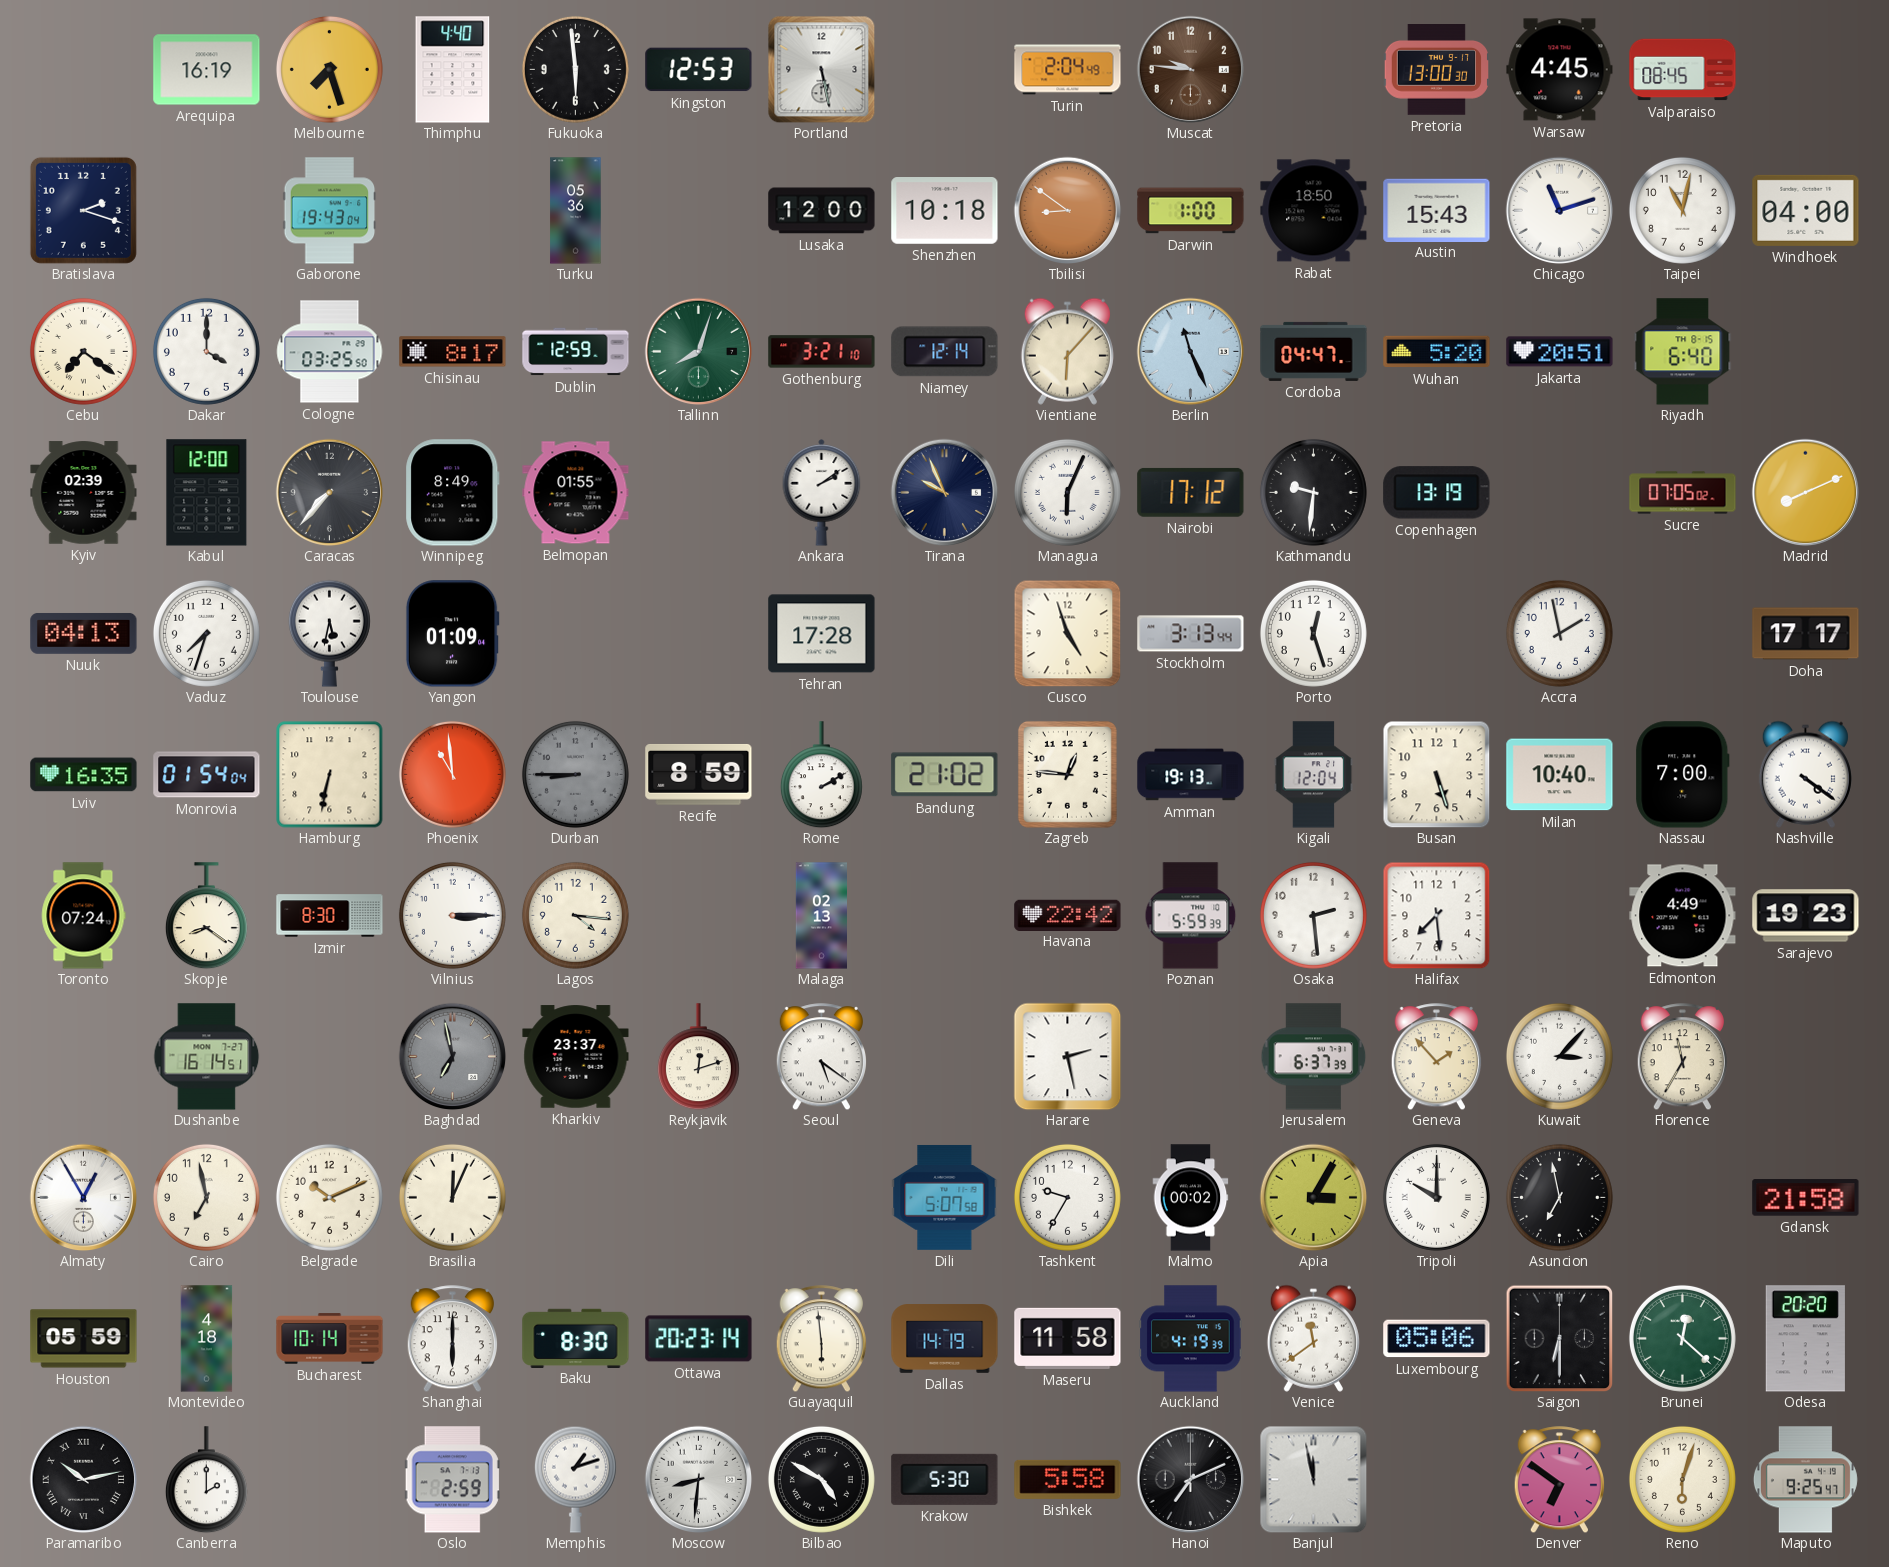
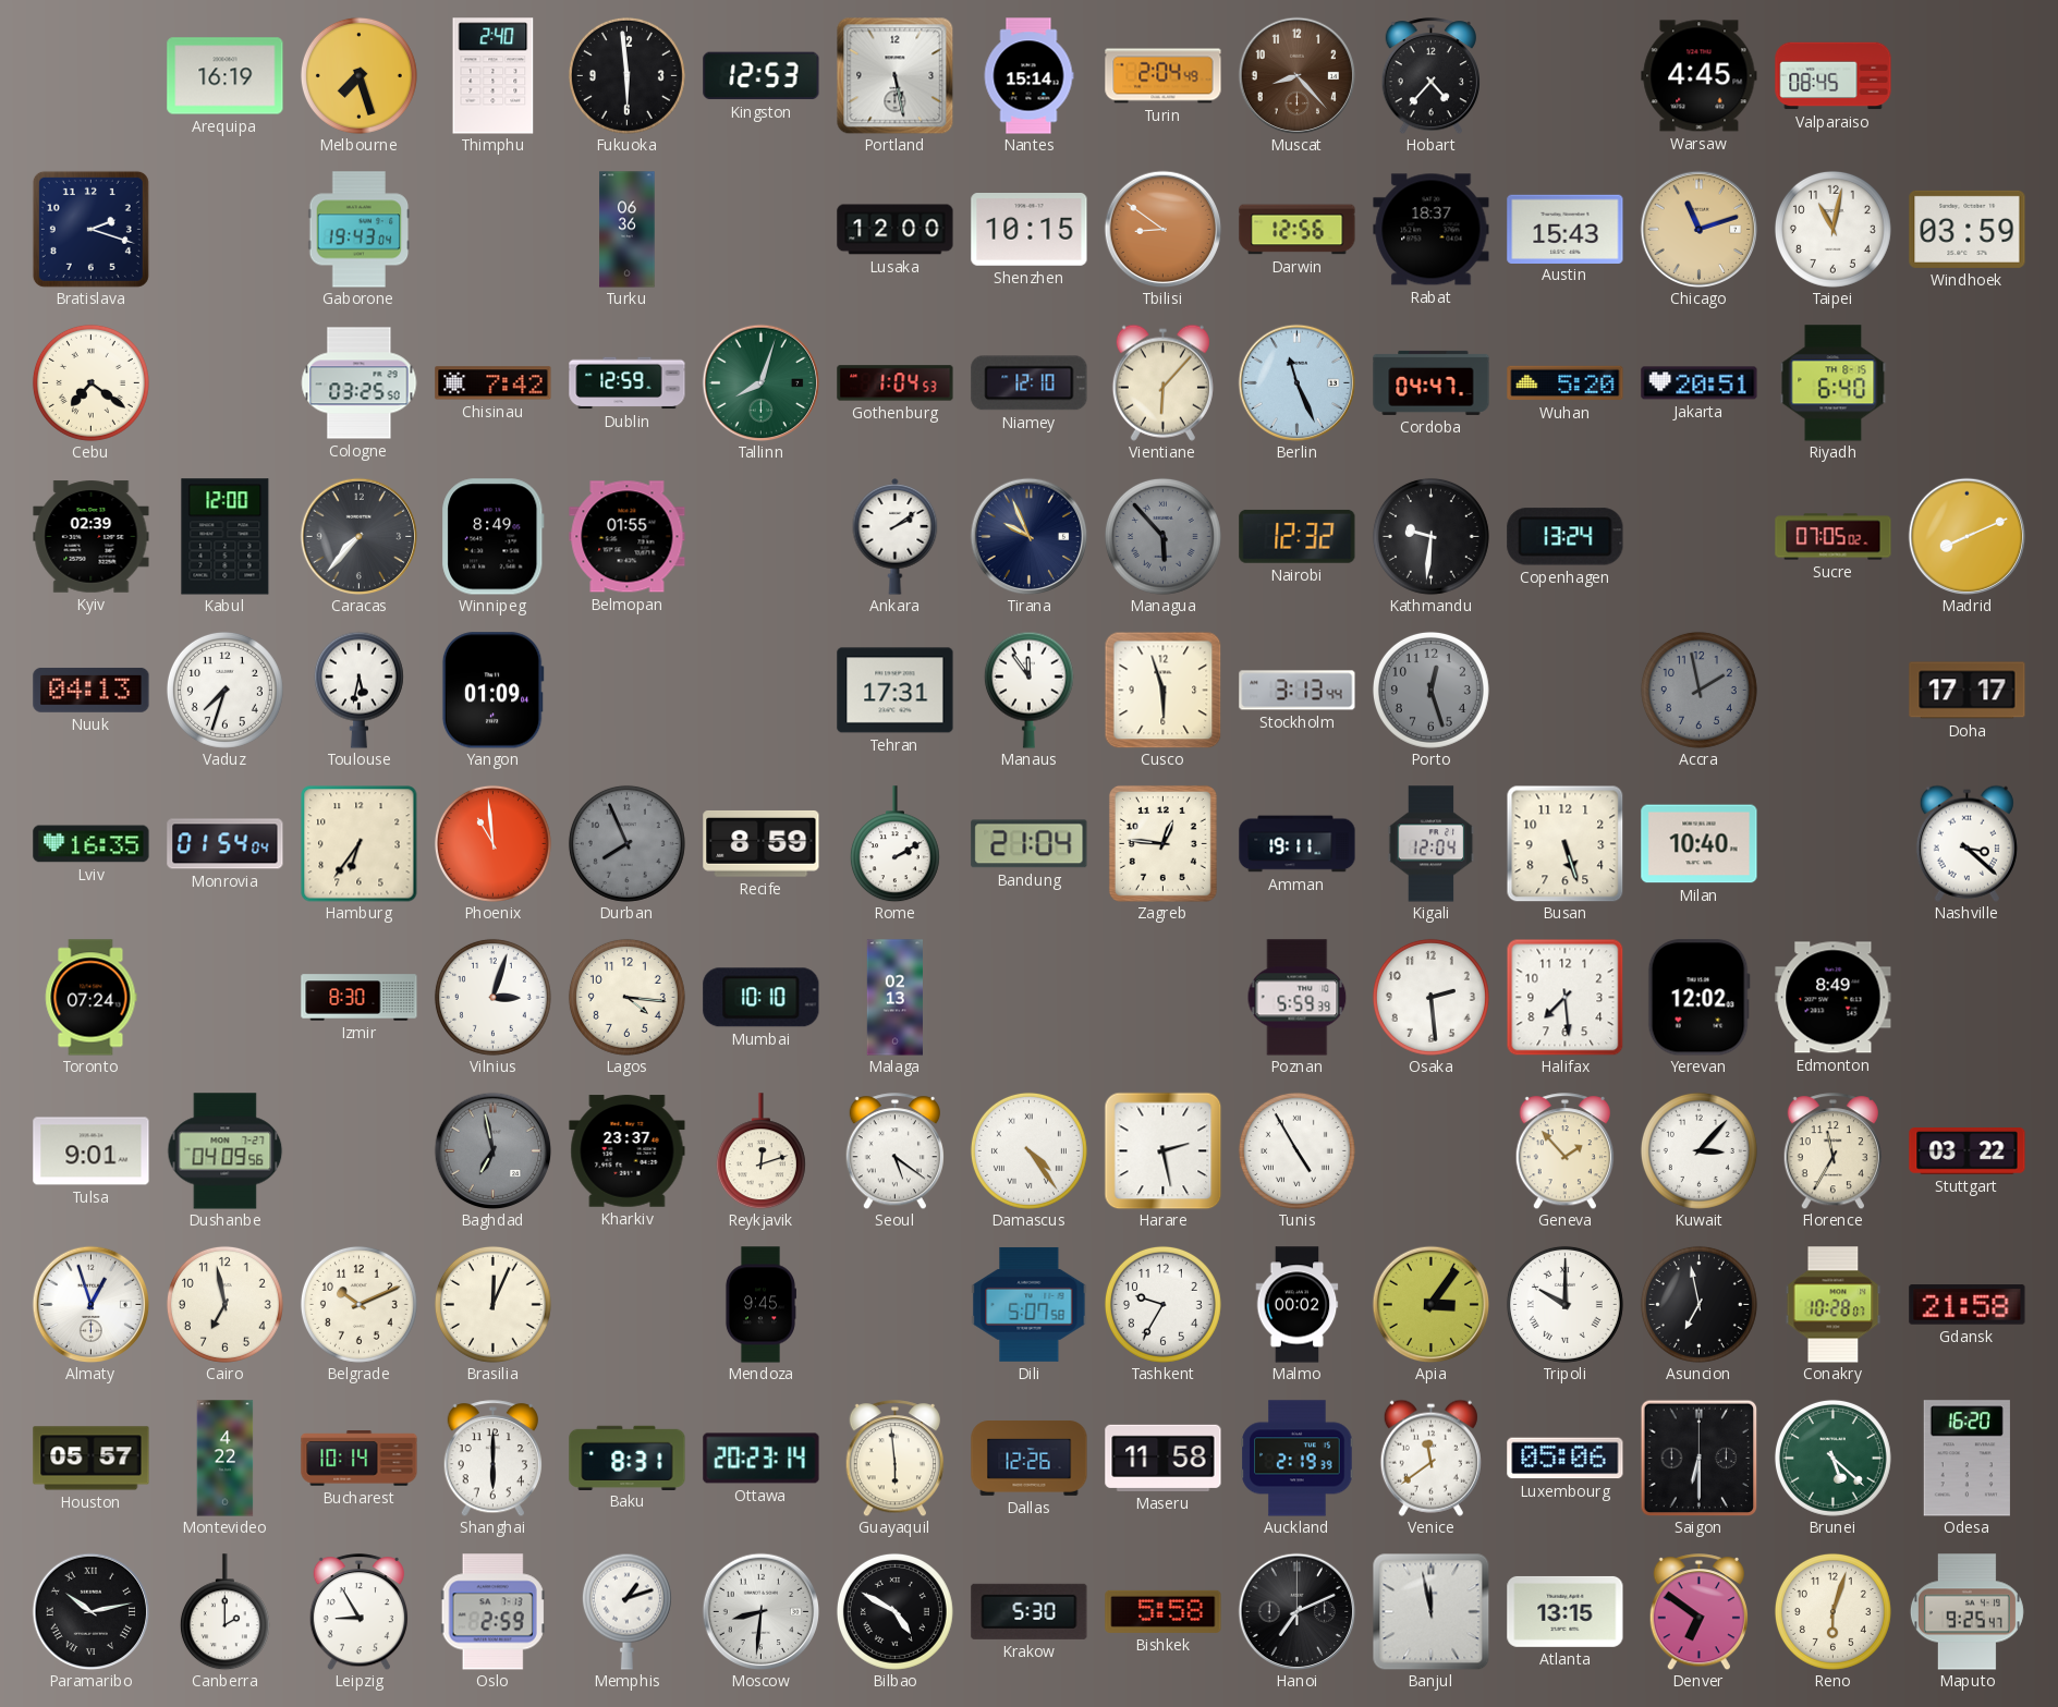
Thimphu: 4:40 -> 2:40 (494, 76)
Nantes: none -> 15:14 (1028, 76)
Muscat: 9:46 -> 8:23 (1296, 75)
Hobart: none -> 4:37 (1430, 76)
Pretoria: 13:00 -> none (1436, 70)
Turku: 05:36 -> 06:36 (628, 230)
Shenzhen: 10:18 -> 10:15 (1030, 230)
Darwin: 1:00 -> 12:56 (1298, 230)
Rabat: 18:50 -> 18:37 (1432, 230)
Chicago dial: white -> champagne (1698, 229)
Windhoek: 04:00 -> 03:59 (1968, 229)
Dakar: 4:00 -> none (206, 351)
Chisinau: 8:17 -> 7:42 (494, 383)
Gothenburg: 3:21 -> 1:04 (896, 383)
Niamey: 12:14 -> 12:10 (1030, 383)
Managua: 6:04 -> 5:53 (1162, 536)
Managua dial: white -> grey (1162, 536)
Nairobi: 17:12 -> 12:32 (1298, 536)
Copenhagen: 13:19 -> 13:24 (1566, 537)
Tehran: 17:28 -> 17:31 (896, 691)
Manaus: none -> 11:54 (1028, 690)
Cusco: 4:57 -> 5:57 (1162, 690)
Porto dial: white -> grey (1430, 690)
Accra dial: white -> grey (1698, 690)
Hamburg: 6:32 -> 6:36 (360, 844)
Durban: 8:45 -> 7:56 (626, 843)
Bandung: 21:02 -> 21:04 (1030, 844)
Amman: 19:13 -> 19:11 (1298, 844)
Nassau: 7:00 -> none (1683, 775)
Nashville: 4:21 -> 3:22 (1966, 843)
Skopje: 8:21 -> none (206, 916)
Vilnius: 3:15 -> 3:03 (492, 997)
Mumbai: none -> 10:10 (762, 998)
Havana: 22:42 -> none (1068, 915)
Yerevan: none -> 12:02 (1698, 998)
Edmonton: 4:49 -> 8:49 (1834, 998)
Sarajevo: 19:23 -> none (1806, 916)
Tulsa: none -> 9:01 (92, 1151)
Dushanbe: 16:14 -> 04:09 (226, 1151)
Damascus: none -> 4:24 (1028, 1150)
Tunis: none -> 4:55 (1296, 1150)
Jerusalem: 6:37 -> none (1314, 1057)
Stuttgart: none -> 03:22 (1968, 1151)
Almaty: 12:55 -> 12:57 (90, 1304)
Mendoza: none -> 9:45 (760, 1305)
Apia: 3:05 -> 3:06 (1430, 1304)
Conakry: none -> 10:28 (1834, 1305)
Houston: 05:59 -> 05:57 (92, 1459)
Montevideo: 4:18 -> 4:22 (226, 1459)
Baku: 8:30 -> 8:31 (628, 1458)
Dallas: 14:19 -> 12:26 (1030, 1459)
Auckland: 4:19 -> 2:19 (1298, 1459)
Brunei: 12:22 -> 5:22 (1832, 1458)
Odesa: 20:20 -> 16:20 (1966, 1459)
Leipzig: none -> 8:55 (358, 1612)
Atlanta: none -> 13:15 (1566, 1611)
